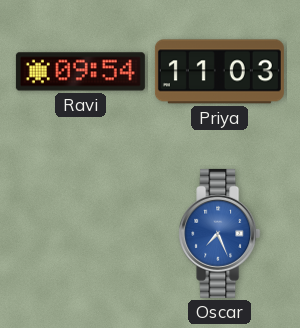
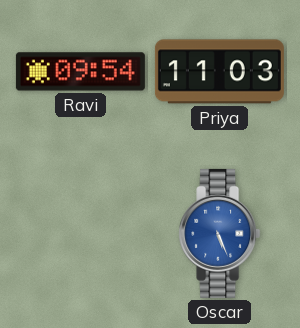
Oscar: 7:26 -> 5:26 (220, 233)
